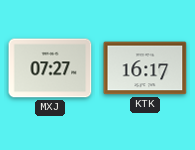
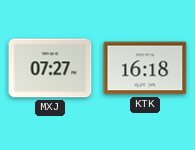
KTK: 16:17 -> 16:18 (145, 68)
